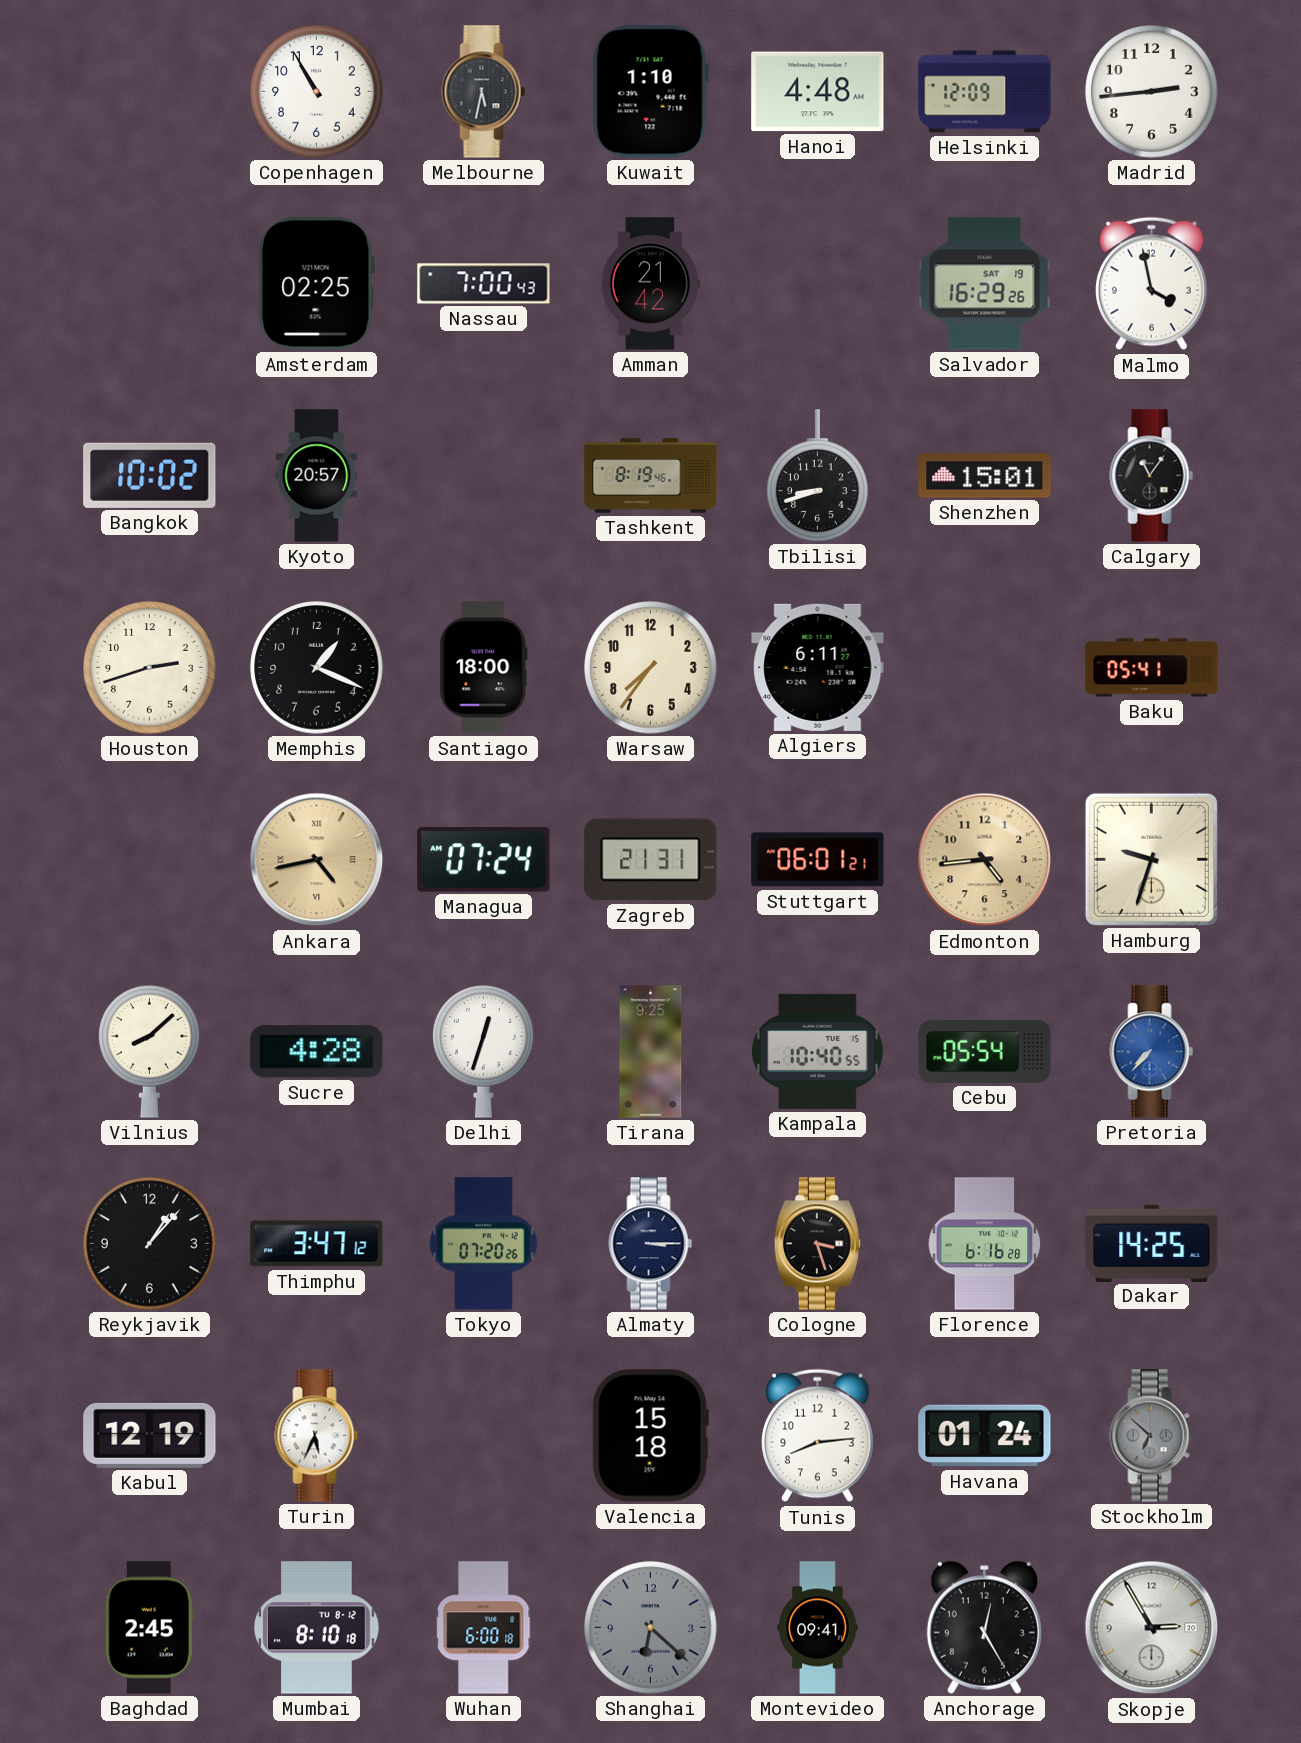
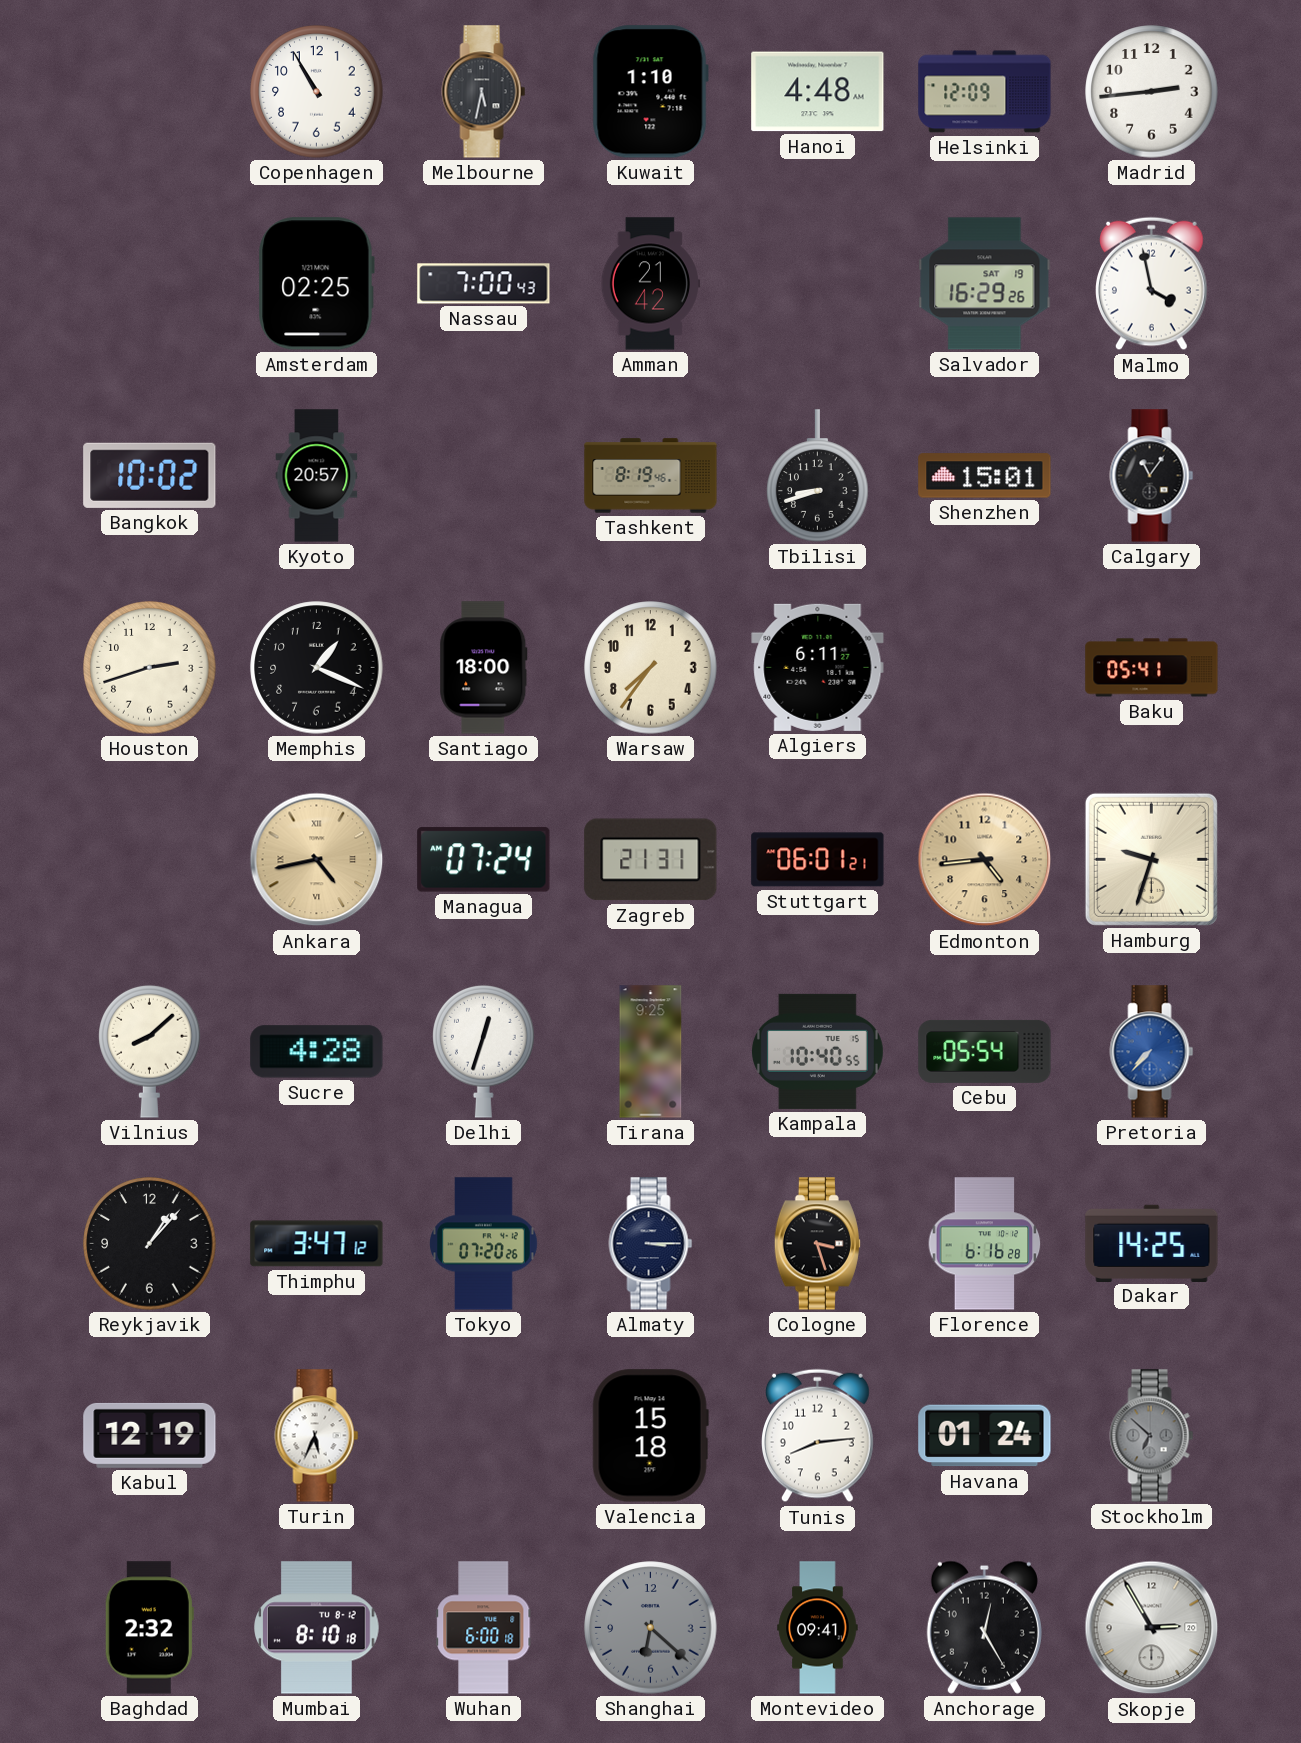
Baghdad: 2:45 -> 2:32 (149, 1628)
